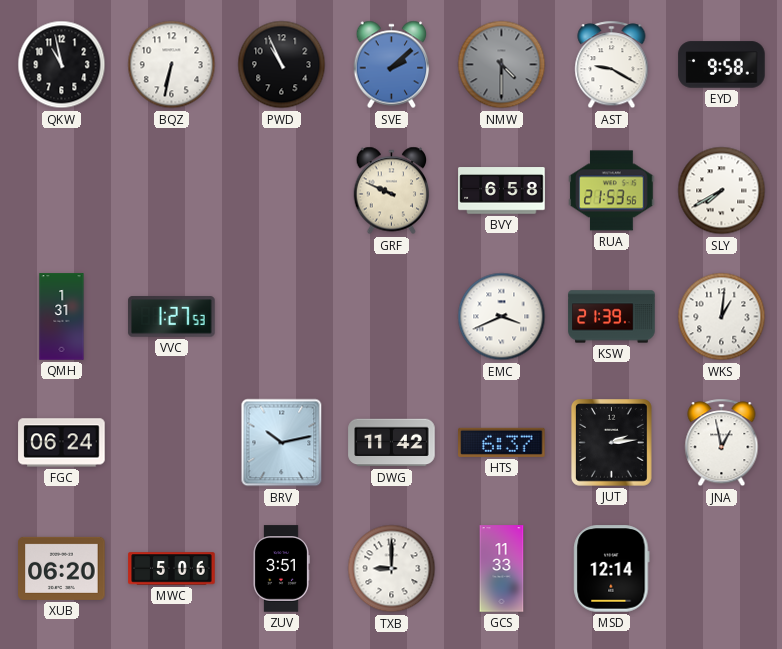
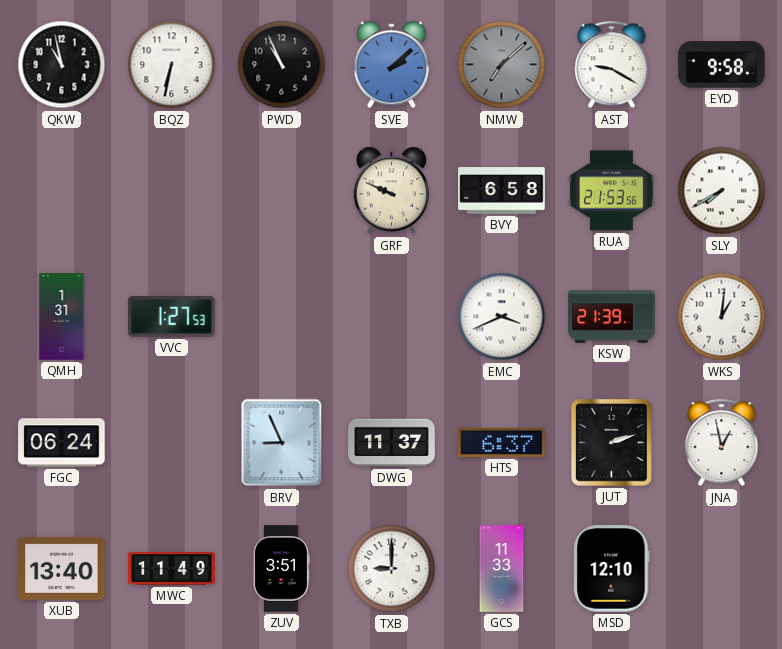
NMW: 4:30 -> 7:08 (502, 65)
BRV: 10:13 -> 8:56 (282, 443)
DWG: 11:42 -> 11:37 (392, 443)
JUT: 2:14 -> 2:12 (612, 443)
XUB: 06:20 -> 13:40 (62, 568)
MWC: 5:06 -> 11:49 (172, 569)
MSD: 12:14 -> 12:10 (612, 569)
